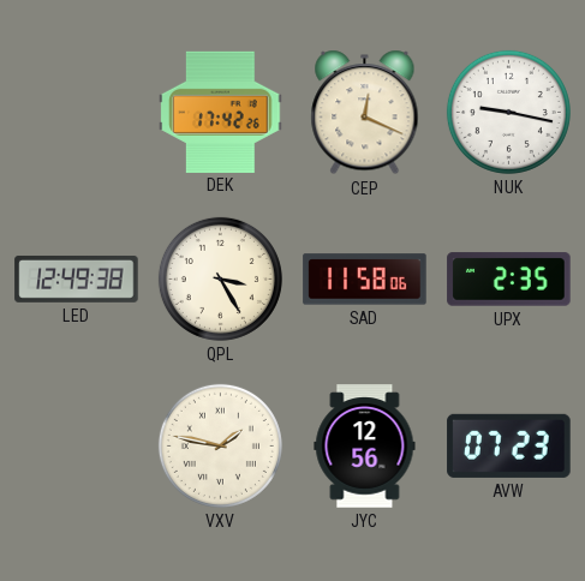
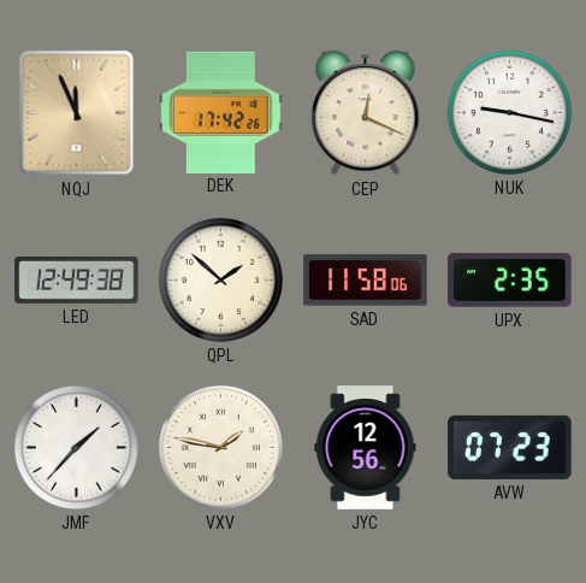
NQJ: none -> 11:56 (77, 113)
QPL: 3:25 -> 1:52 (220, 279)
JMF: none -> 1:37 (76, 447)
